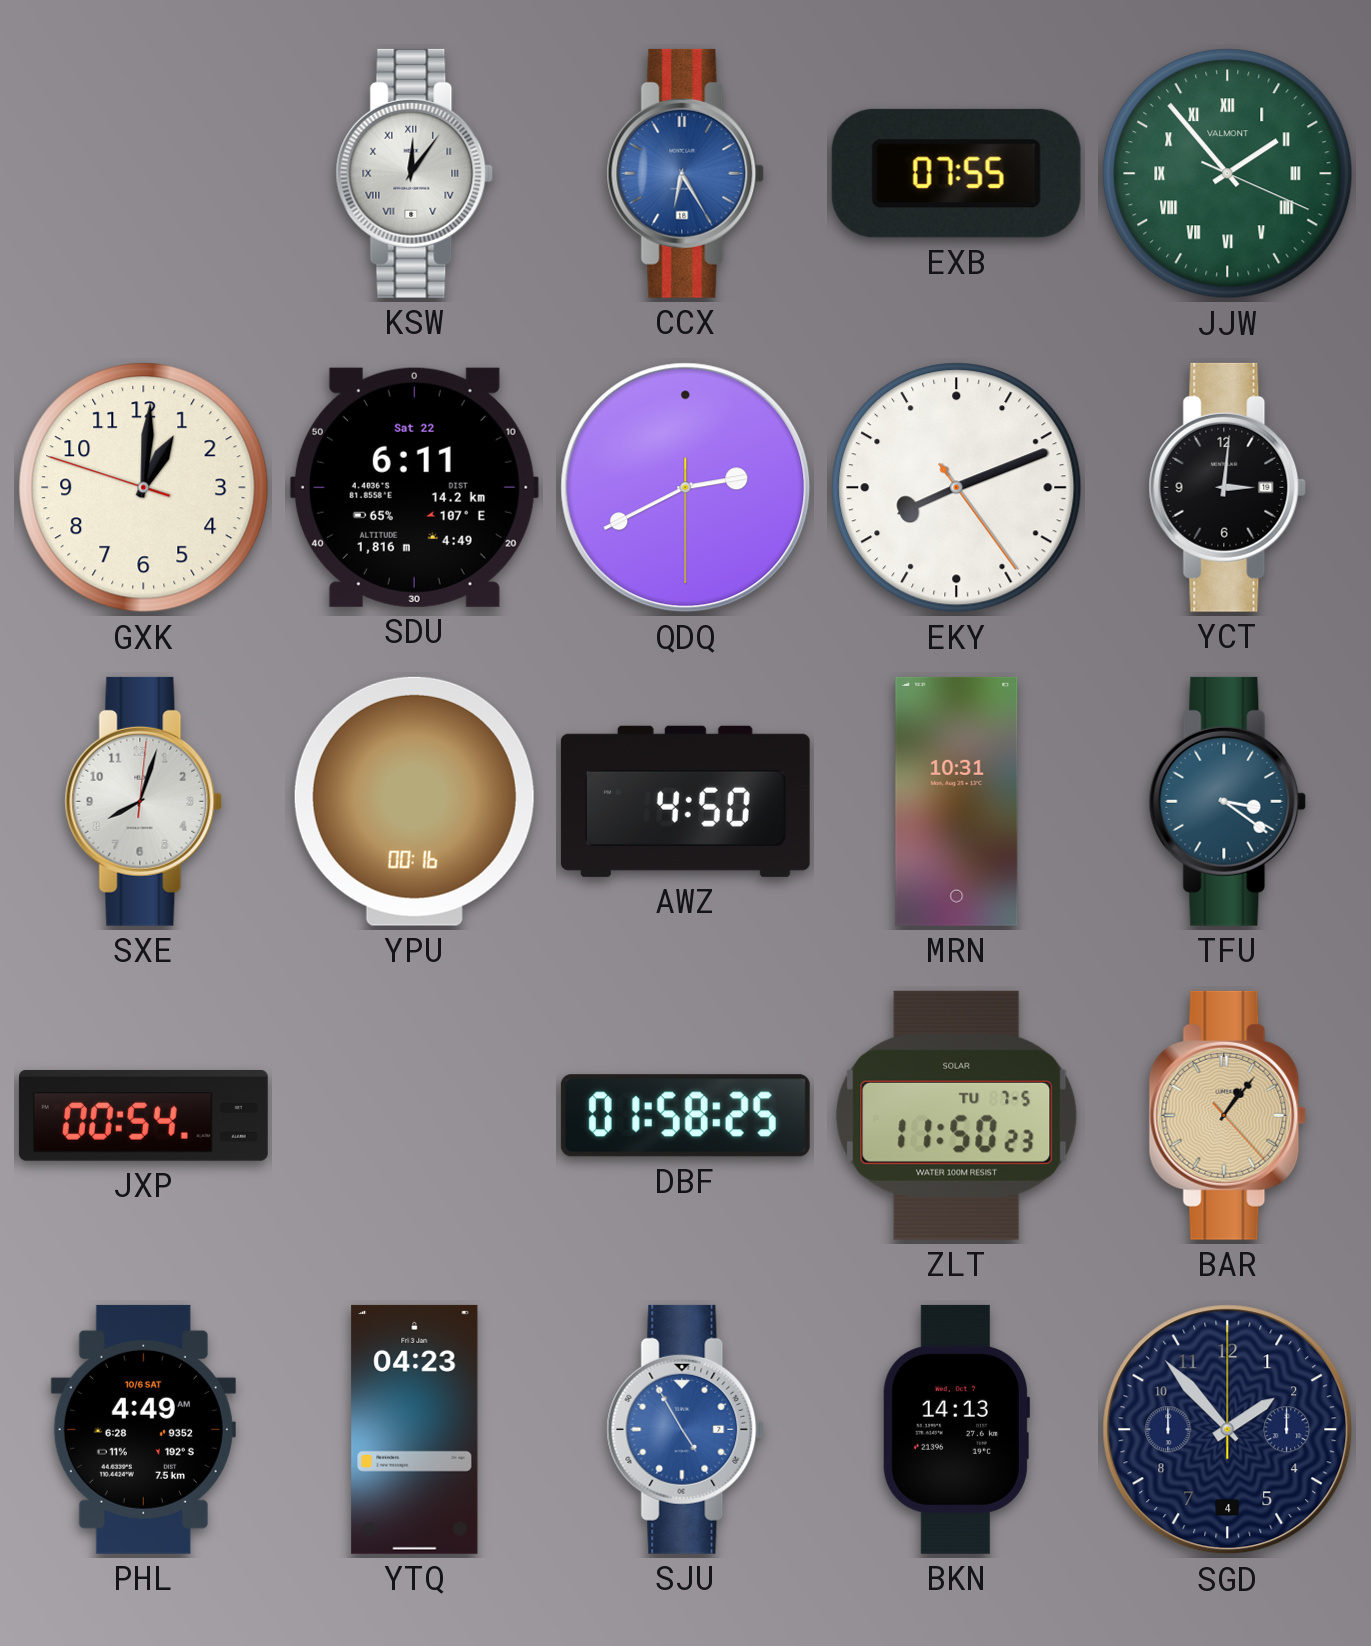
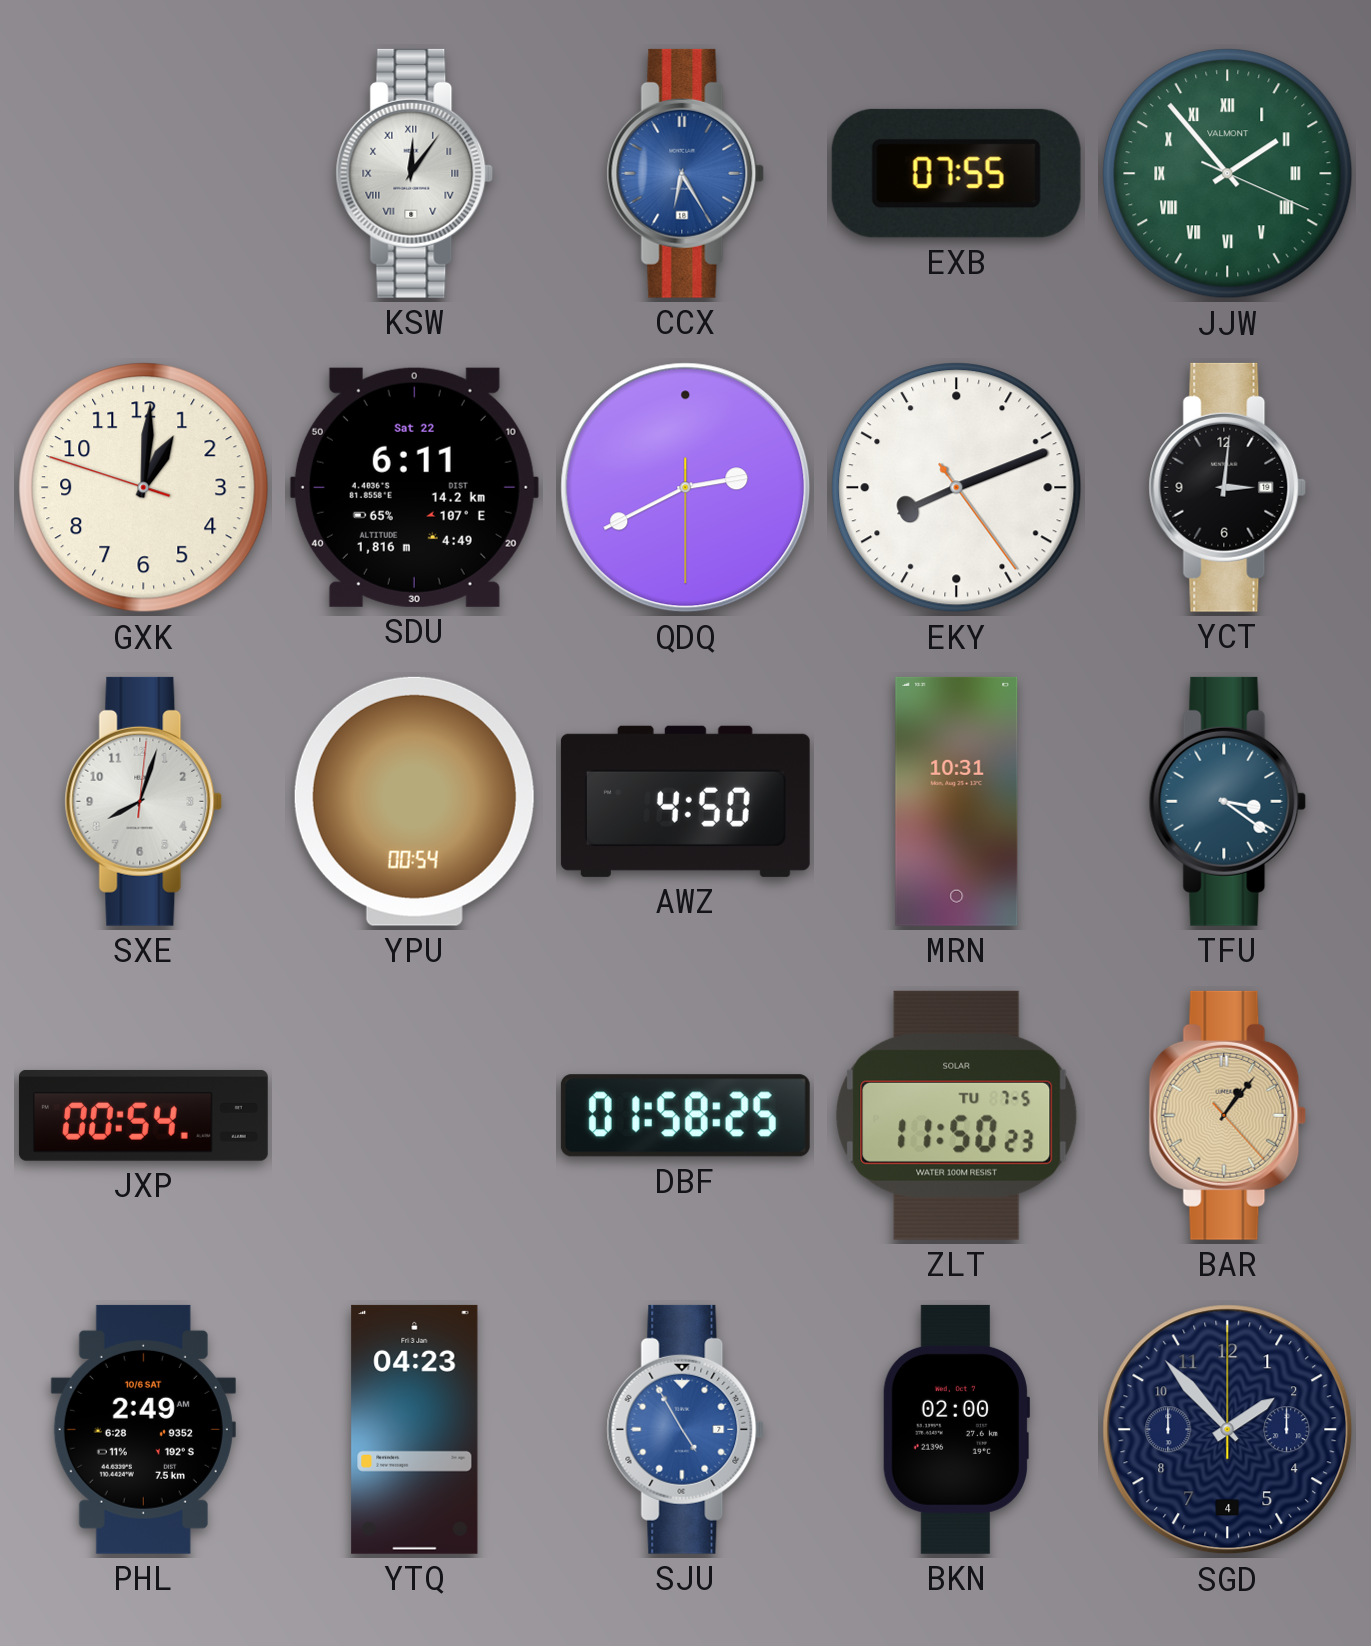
YPU: 00:16 -> 00:54 (414, 801)
PHL: 4:49 -> 2:49 (143, 1429)
BKN: 14:13 -> 02:00 (956, 1429)
